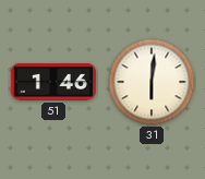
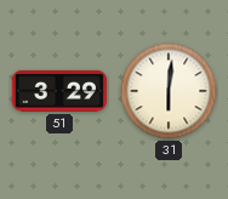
51: 1:46 -> 3:29 (59, 91)
